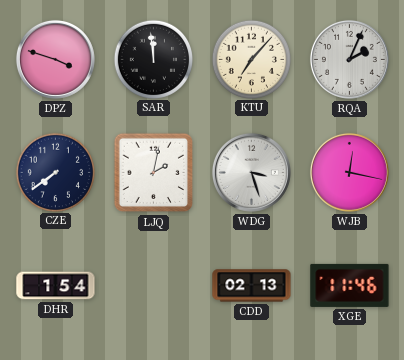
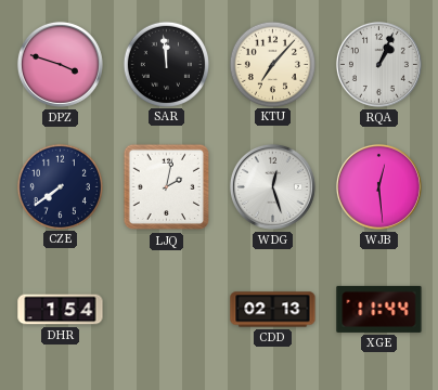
RQA: 2:04 -> 1:04 (378, 64)
WDG: 3:27 -> 12:27 (272, 186)
WJB: 12:17 -> 12:29 (378, 186)
XGE: 11:46 -> 11:44 (379, 309)
